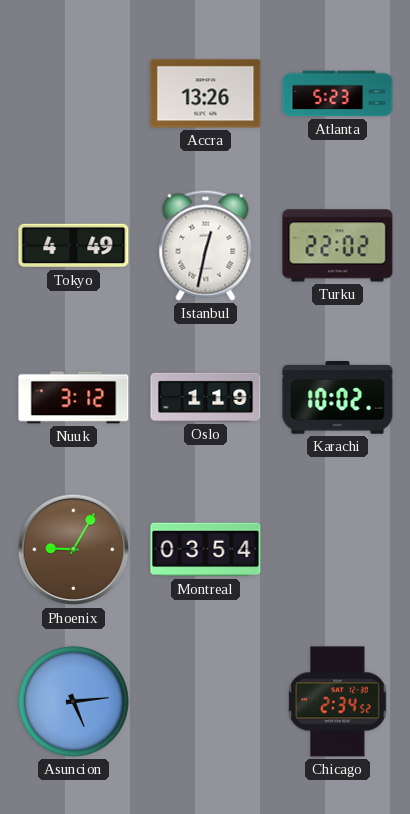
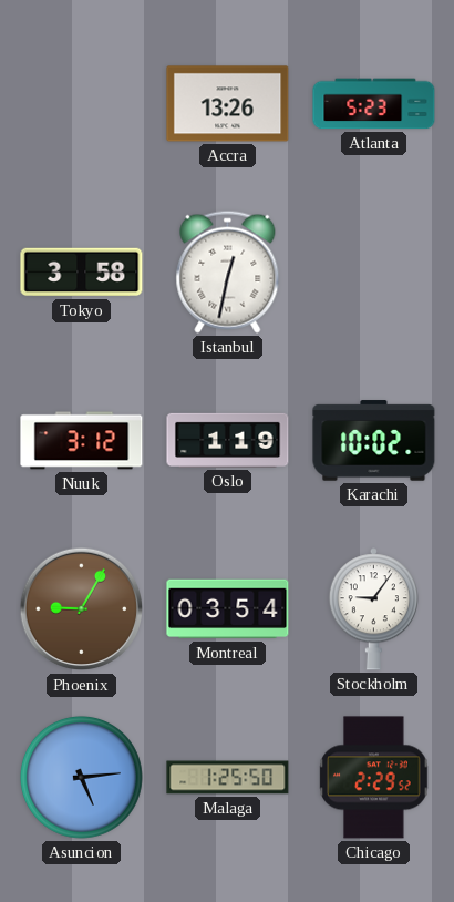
Tokyo: 4:49 -> 3:58 (82, 273)
Turku: 22:02 -> none (338, 246)
Stockholm: none -> 9:06 (373, 609)
Malaga: none -> 1:25 (228, 778)
Chicago: 2:34 -> 2:29 (374, 778)
